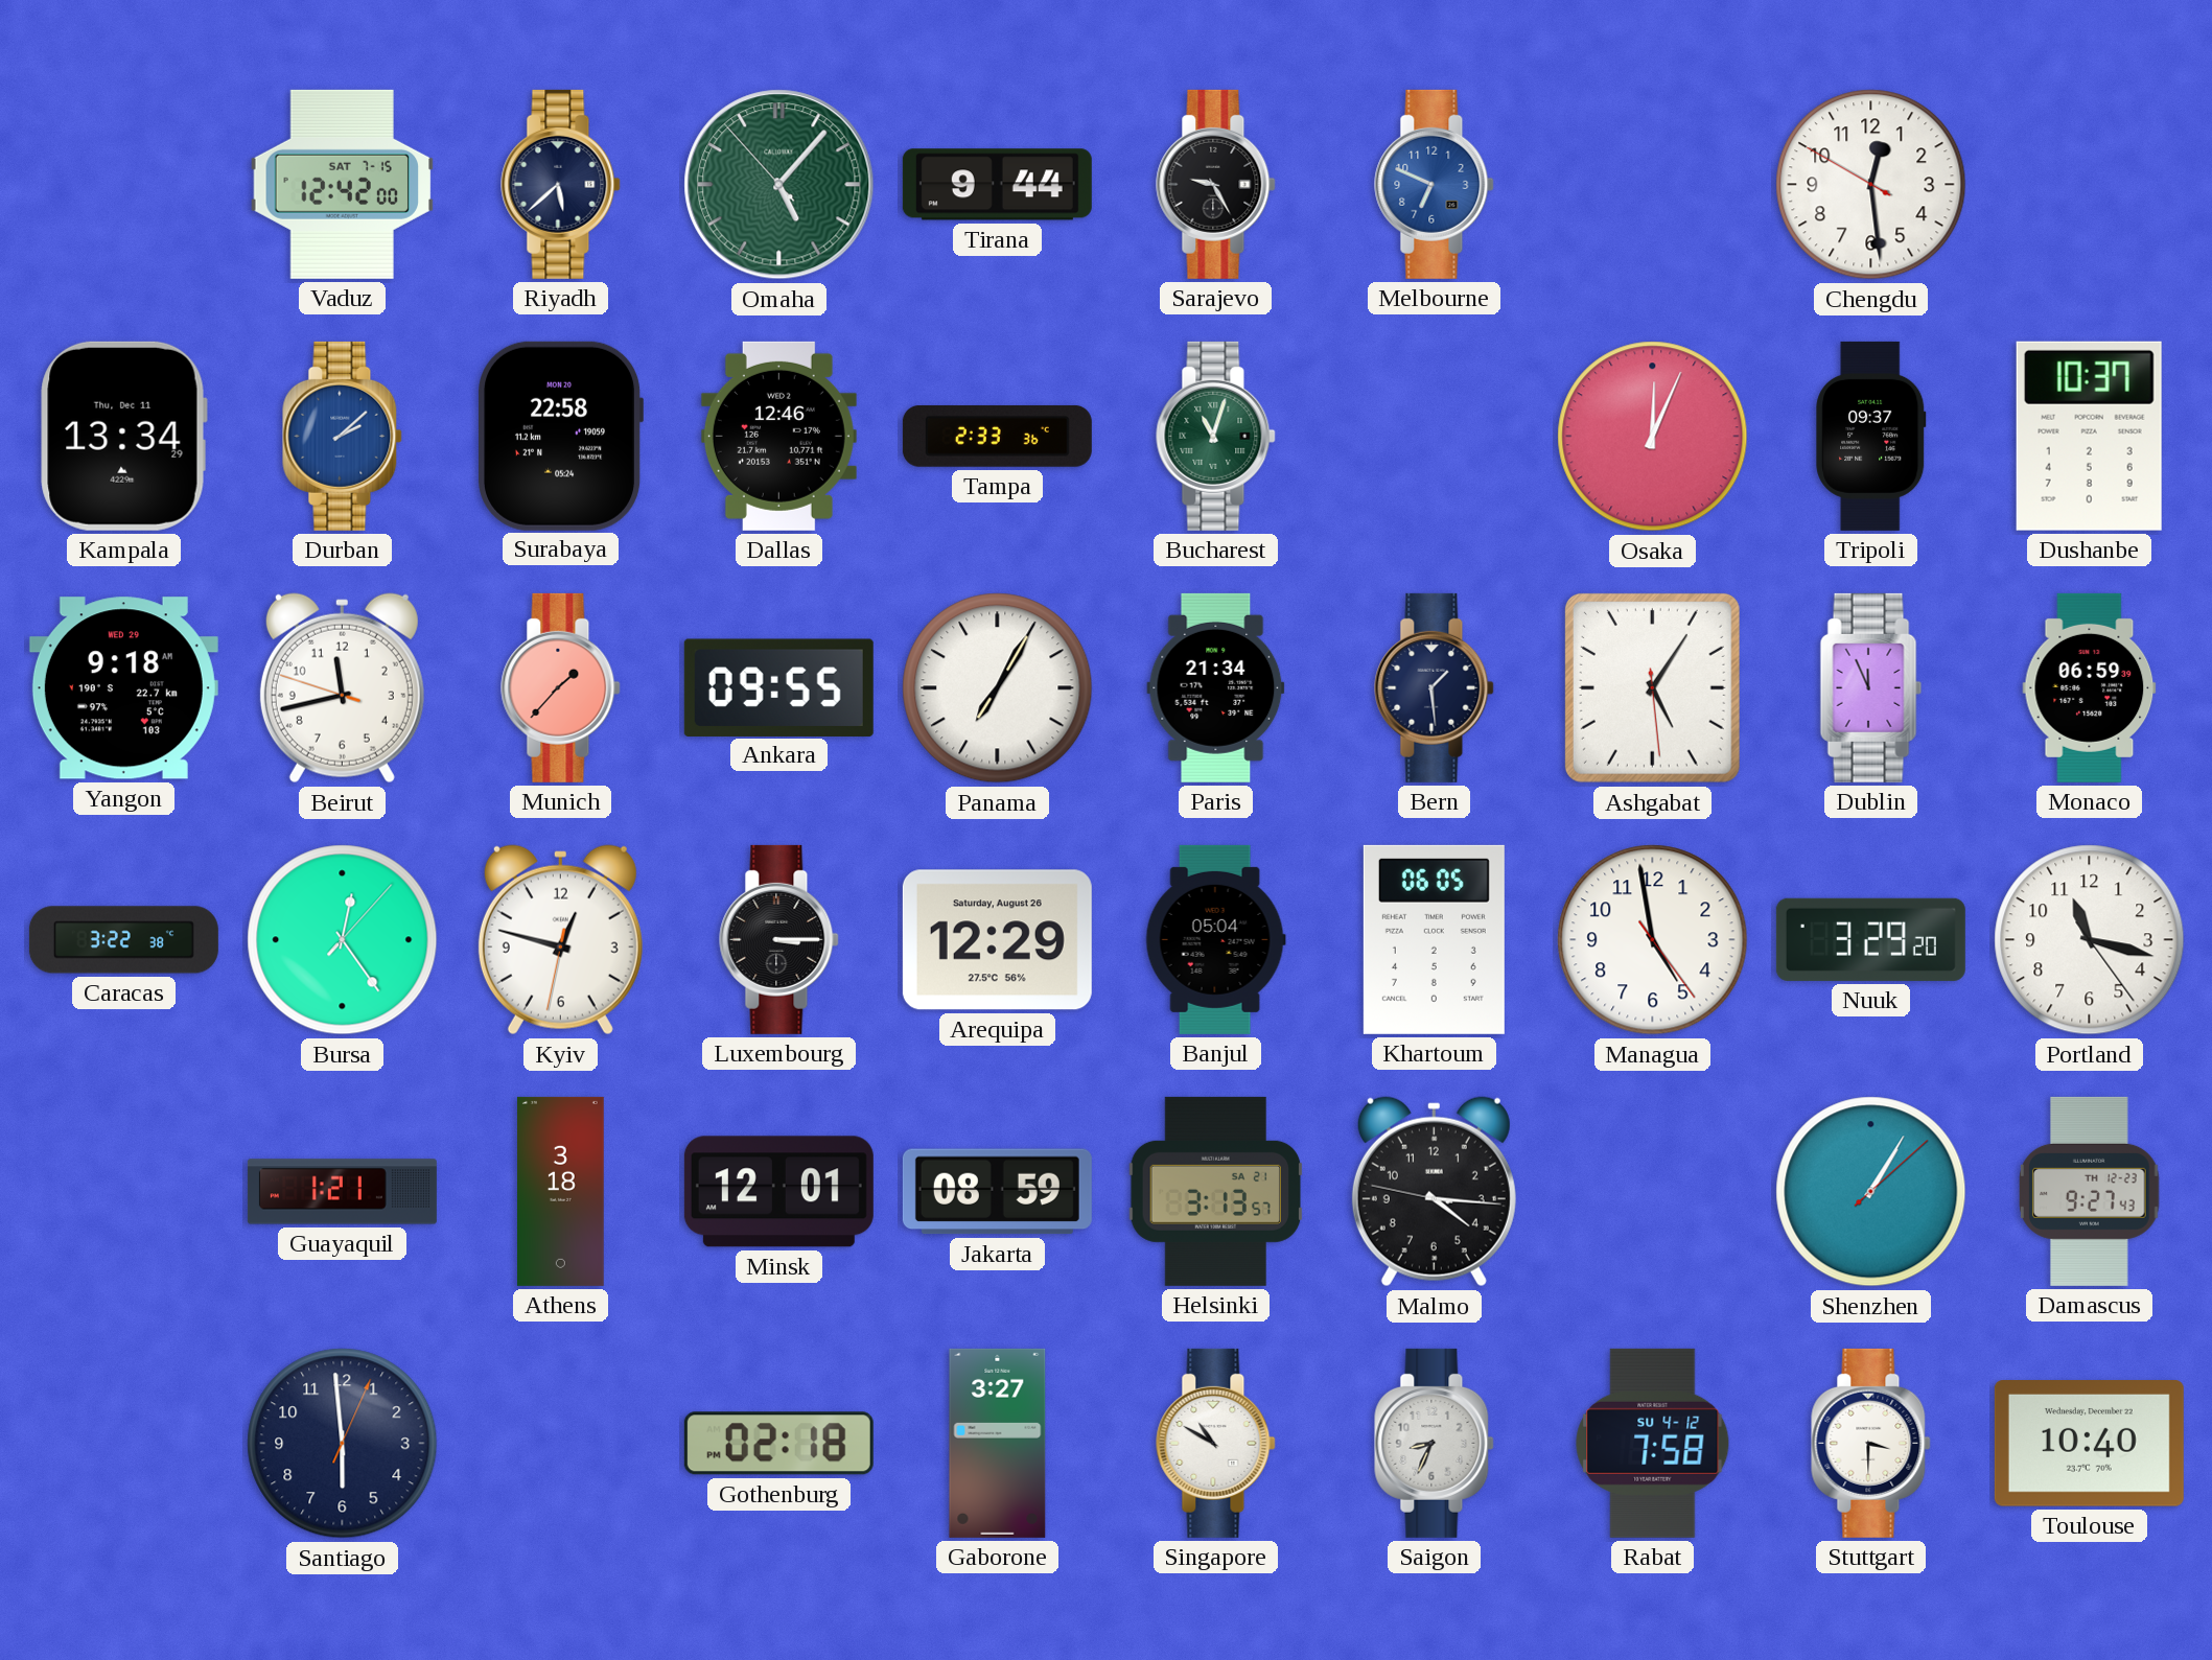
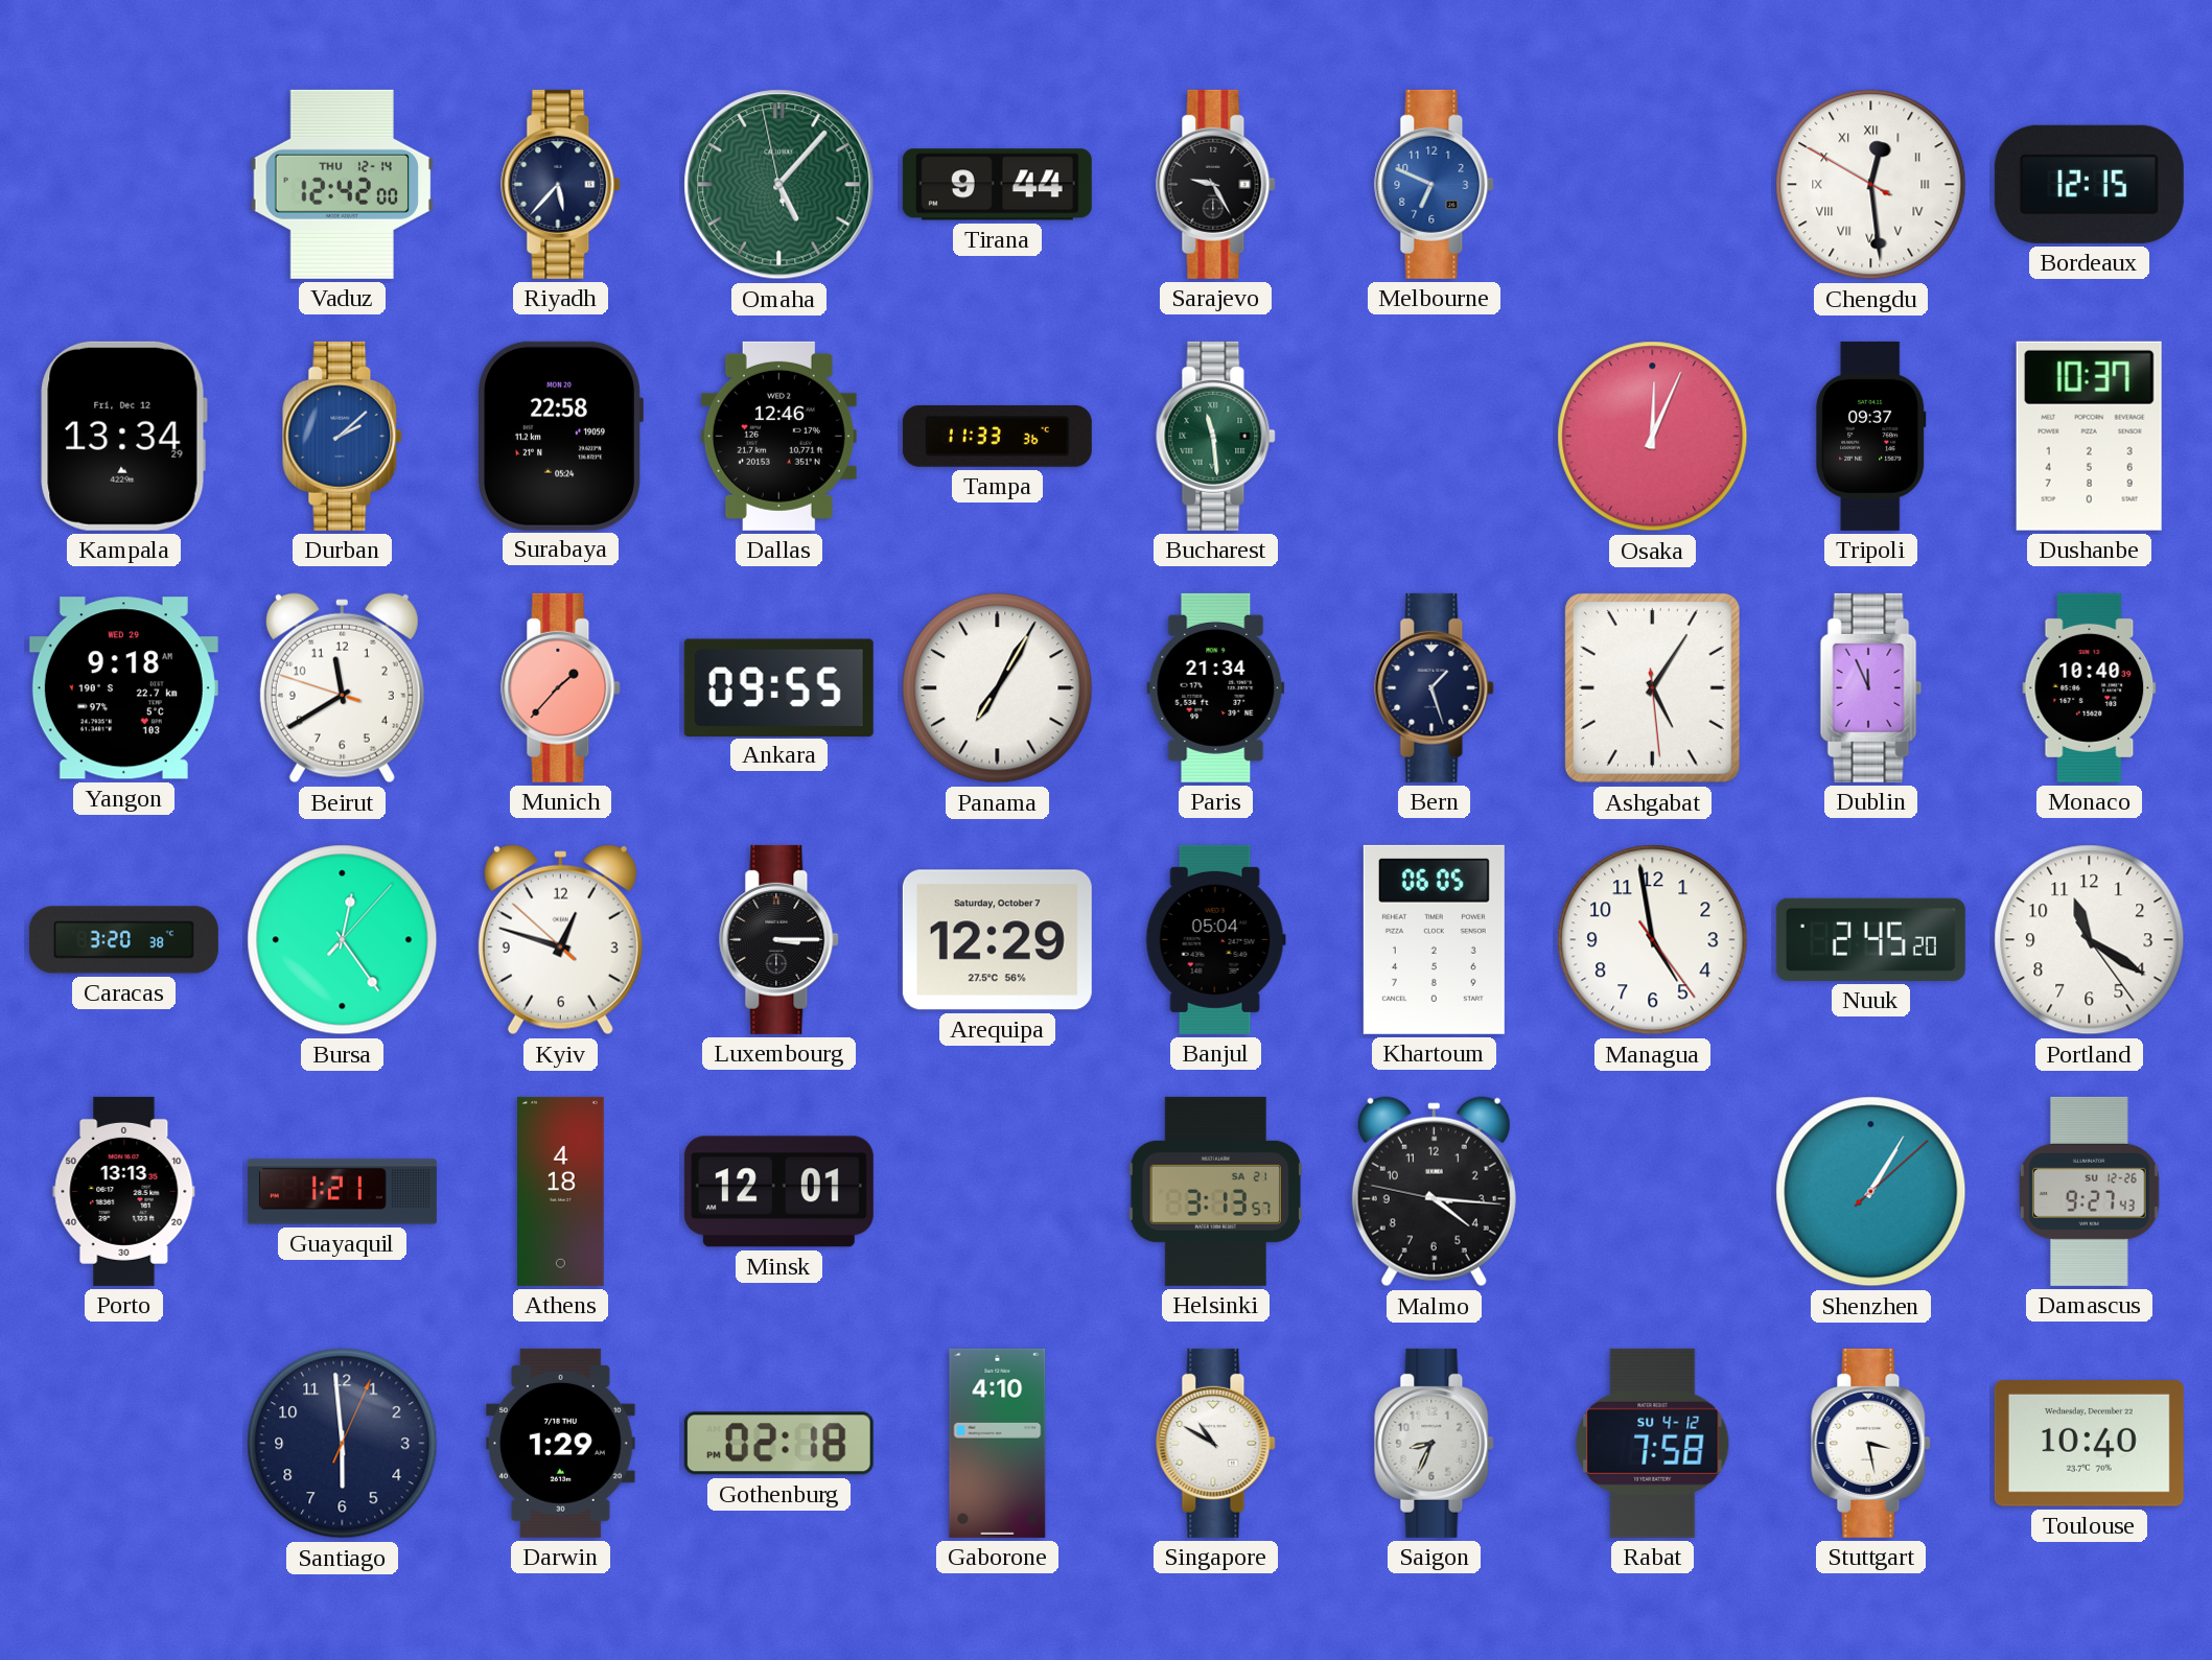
Vaduz date: SAT 7-15 -> THU 12-14 (343, 184)
Riyadh: 5:38 -> 5:37 (561, 184)
Omaha: 5:06:53 -> 5:06:58 (779, 185)
Chengdu numerals: Arabic -> Roman (1871, 185)
Bordeaux: none -> 12:15 (2089, 184)
Kampala date: Thu, Dec 11 -> Fri, Dec 12 (123, 436)
Tampa: 2:33 -> 11:33 (997, 436)
Bucharest: 11:03 -> 11:29 (1216, 436)
Beirut: 11:42 -> 11:39 (342, 688)
Bern: 1:29 -> 1:27 (1435, 687)
Monaco: 06:59 -> 10:40 (2090, 687)
Caracas: 3:22 -> 3:20 (123, 940)
Kyiv: 12:47:32 -> 12:47:52 (560, 940)
Arequipa date: Saturday, August 26 -> Saturday, October 7 (997, 940)
Nuuk: 3:29 -> 2:45 (1870, 939)
Portland: 11:17 -> 11:20 (2090, 940)
Porto: none -> 13:13 (124, 1191)
Athens: 3:18 -> 4:18 (561, 1191)
Jakarta: 08:59 -> none (997, 1192)
Damascus date: TH 12-23 -> SU 12-26 (2090, 1191)
Darwin: none -> 1:29 (561, 1443)
Gaborone: 3:27 -> 4:10 (998, 1443)
Stuttgart: 3:30 -> 3:28 (1871, 1443)
